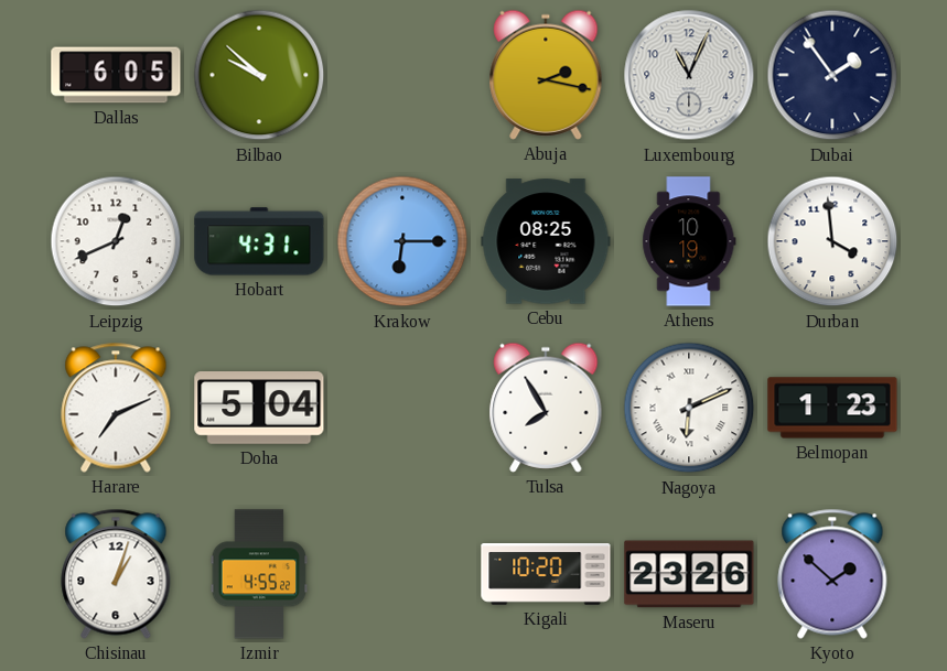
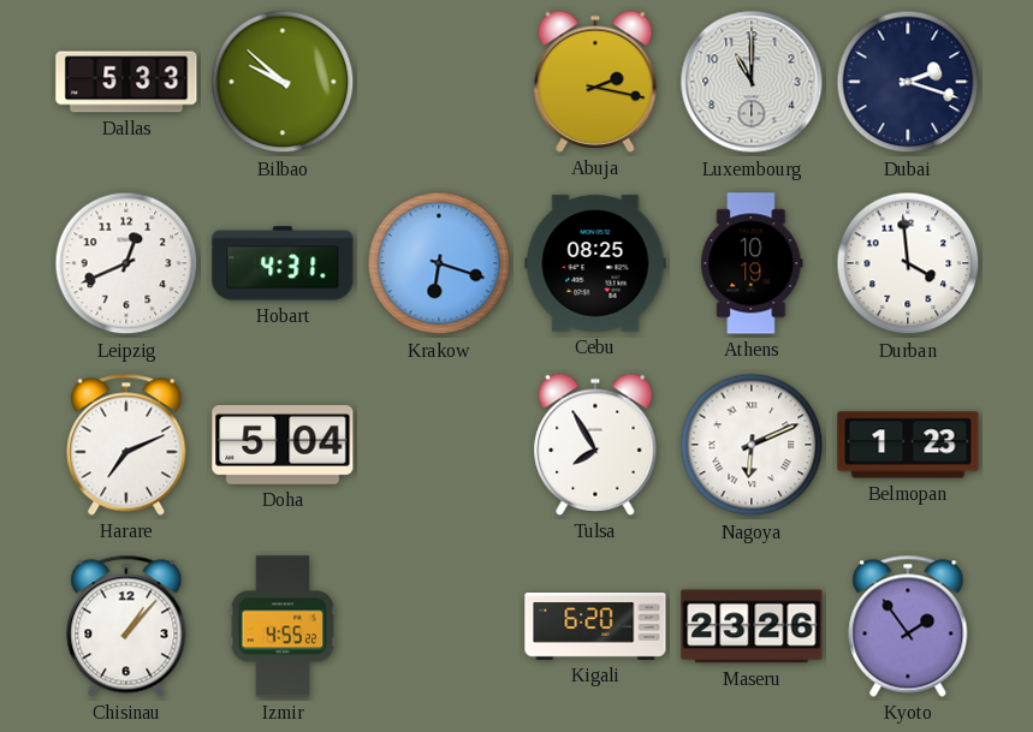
Dallas: 6:05 -> 5:33 (126, 82)
Luxembourg: 11:04 -> 11:00 (752, 82)
Dubai: 1:54 -> 2:18 (908, 82)
Krakow: 6:15 -> 6:18 (439, 263)
Chisinau: 1:03 -> 1:07 (126, 626)
Kigali: 10:20 -> 6:20 (595, 626)
Kyoto: 1:52 -> 1:54 (908, 626)
